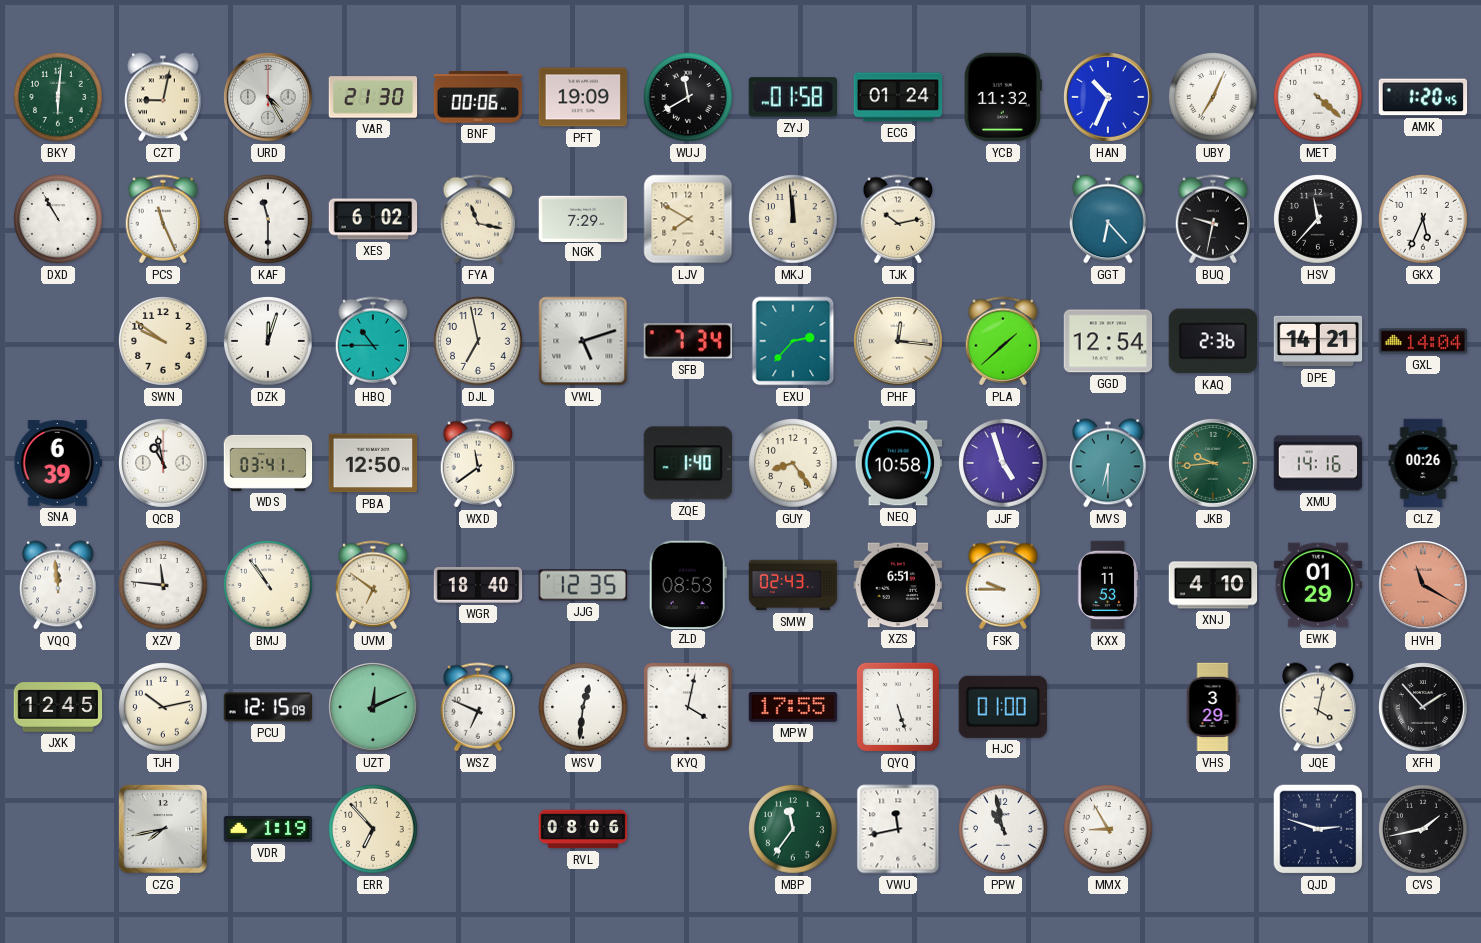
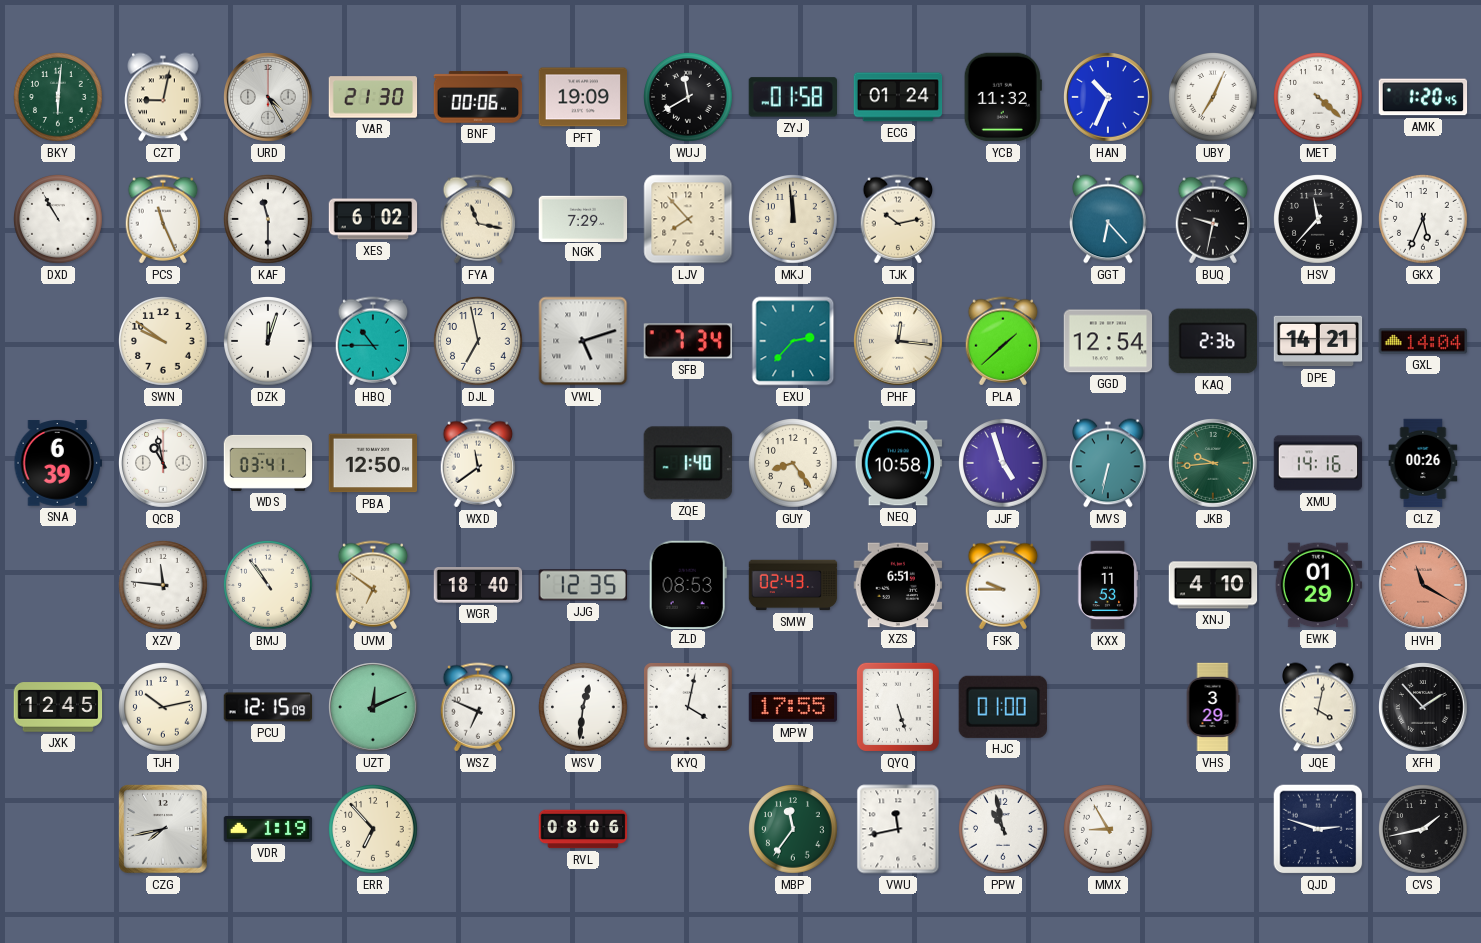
LJV: 7:50 -> 7:53 (688, 219)
MVS: 6:30 -> 6:32 (1108, 463)
VQQ: 11:59 -> none (58, 585)
